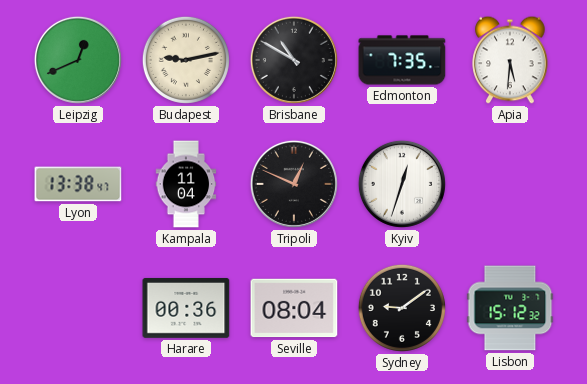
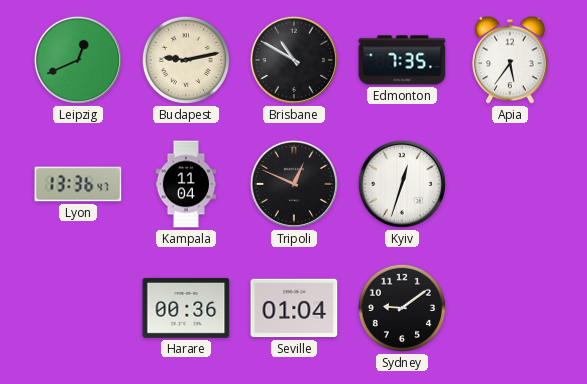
Apia: 5:31 -> 5:36 (510, 60)
Lyon: 13:38 -> 13:36 (78, 184)
Seville: 08:04 -> 01:04 (294, 308)
Lisbon: 15:12 -> none (510, 308)
